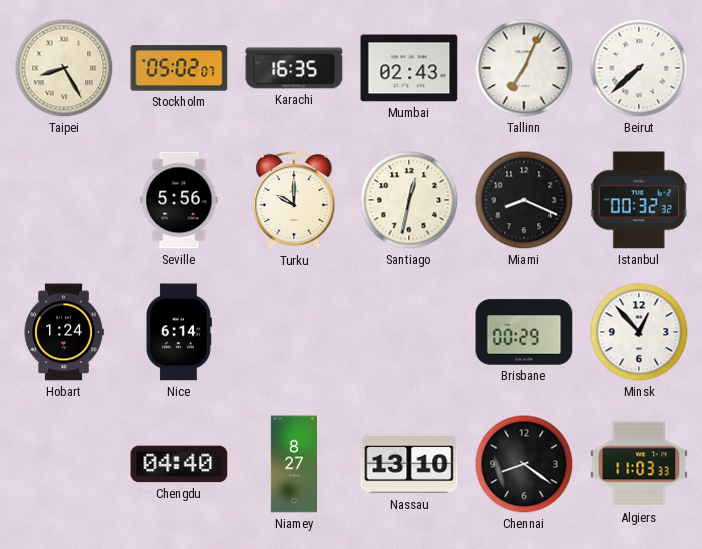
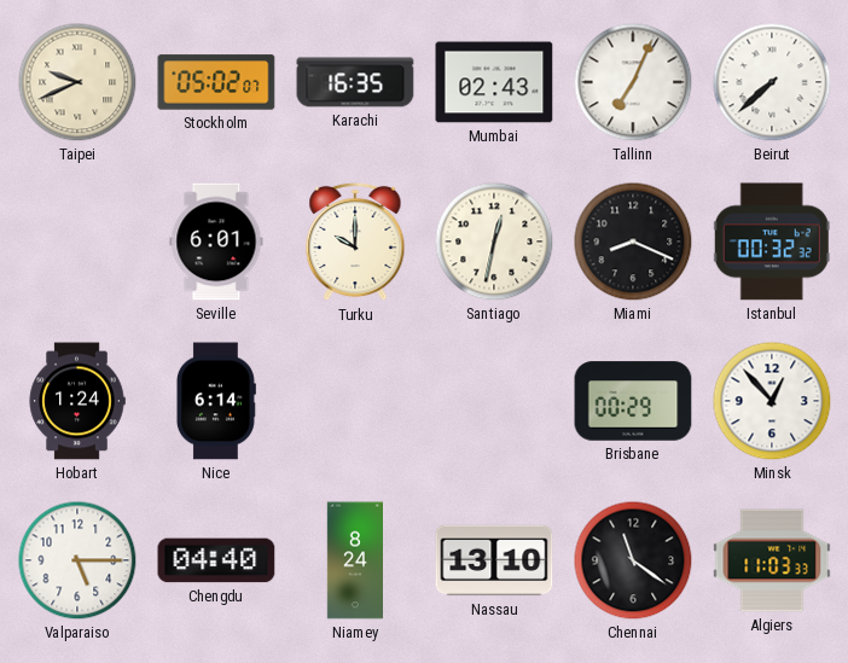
Taipei: 8:25 -> 9:41 (77, 82)
Seville: 5:56 -> 6:01 (216, 242)
Valparaiso: none -> 5:15 (77, 560)
Niamey: 8:27 -> 8:24 (354, 560)
Chennai: 8:21 -> 11:21 (633, 560)
